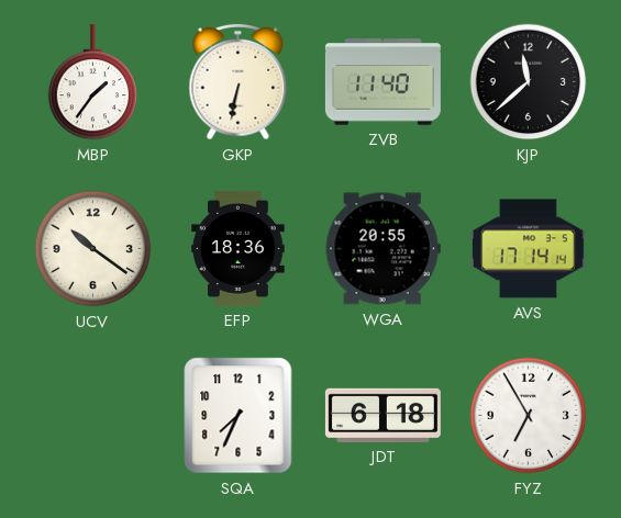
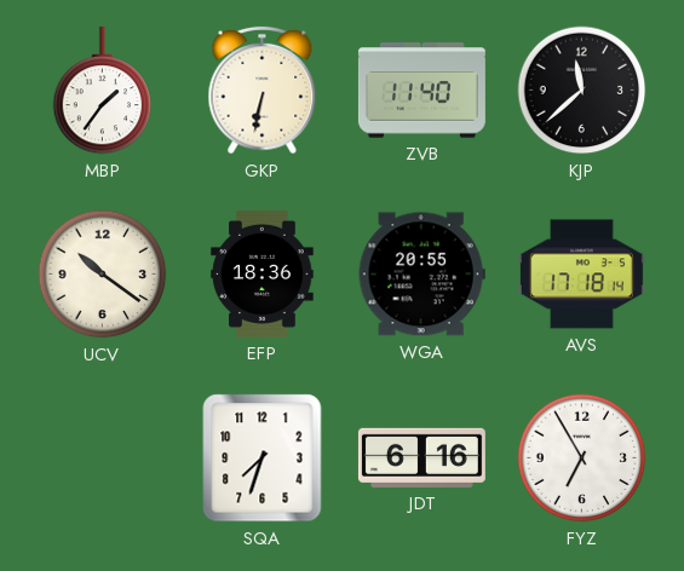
AVS: 17:14 -> 17:18 (581, 275)
SQA: 7:34 -> 7:33 (263, 458)
JDT: 6:18 -> 6:16 (421, 457)
